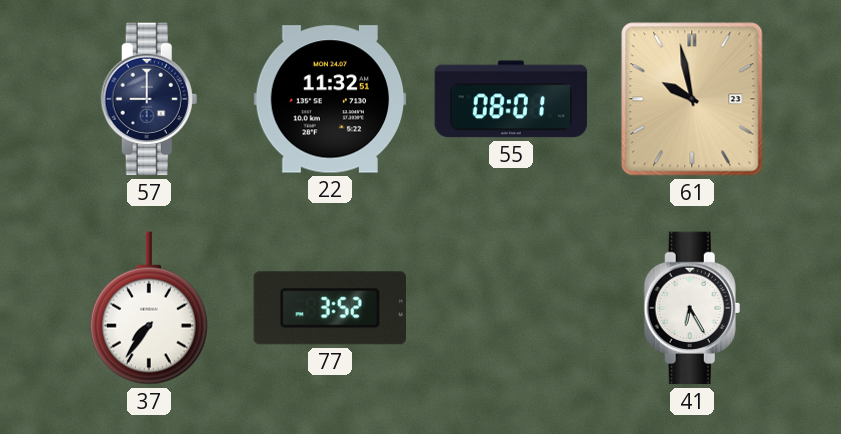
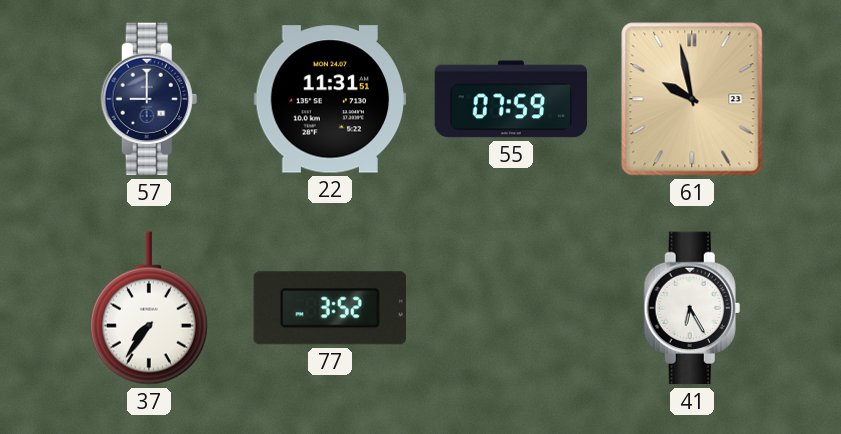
22: 11:32 -> 11:31 (330, 99)
55: 08:01 -> 07:59 (511, 99)
